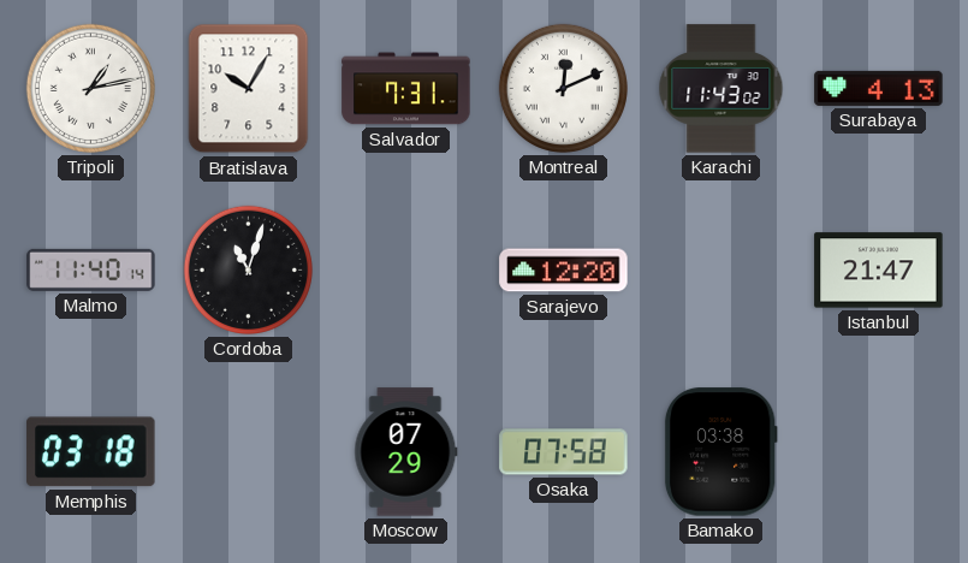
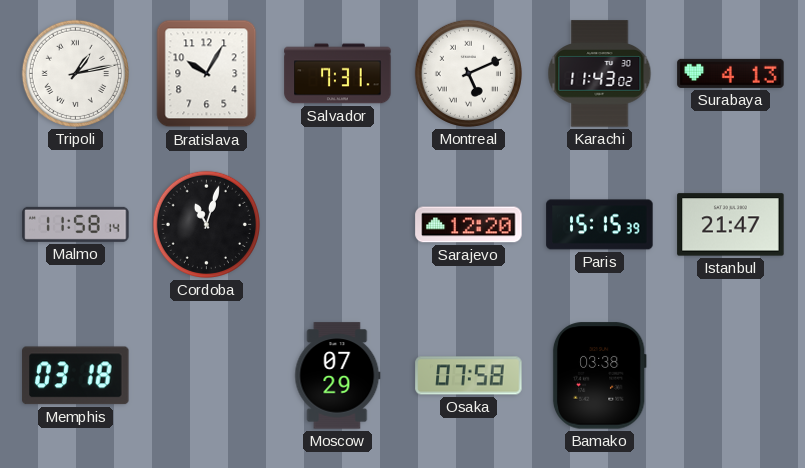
Montreal: 12:11 -> 5:11 (468, 73)
Malmo: 11:40 -> 11:58 (76, 224)
Paris: none -> 15:15 (600, 225)
